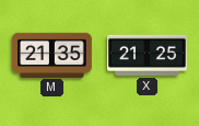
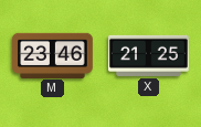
M: 21:35 -> 23:46 (53, 55)
